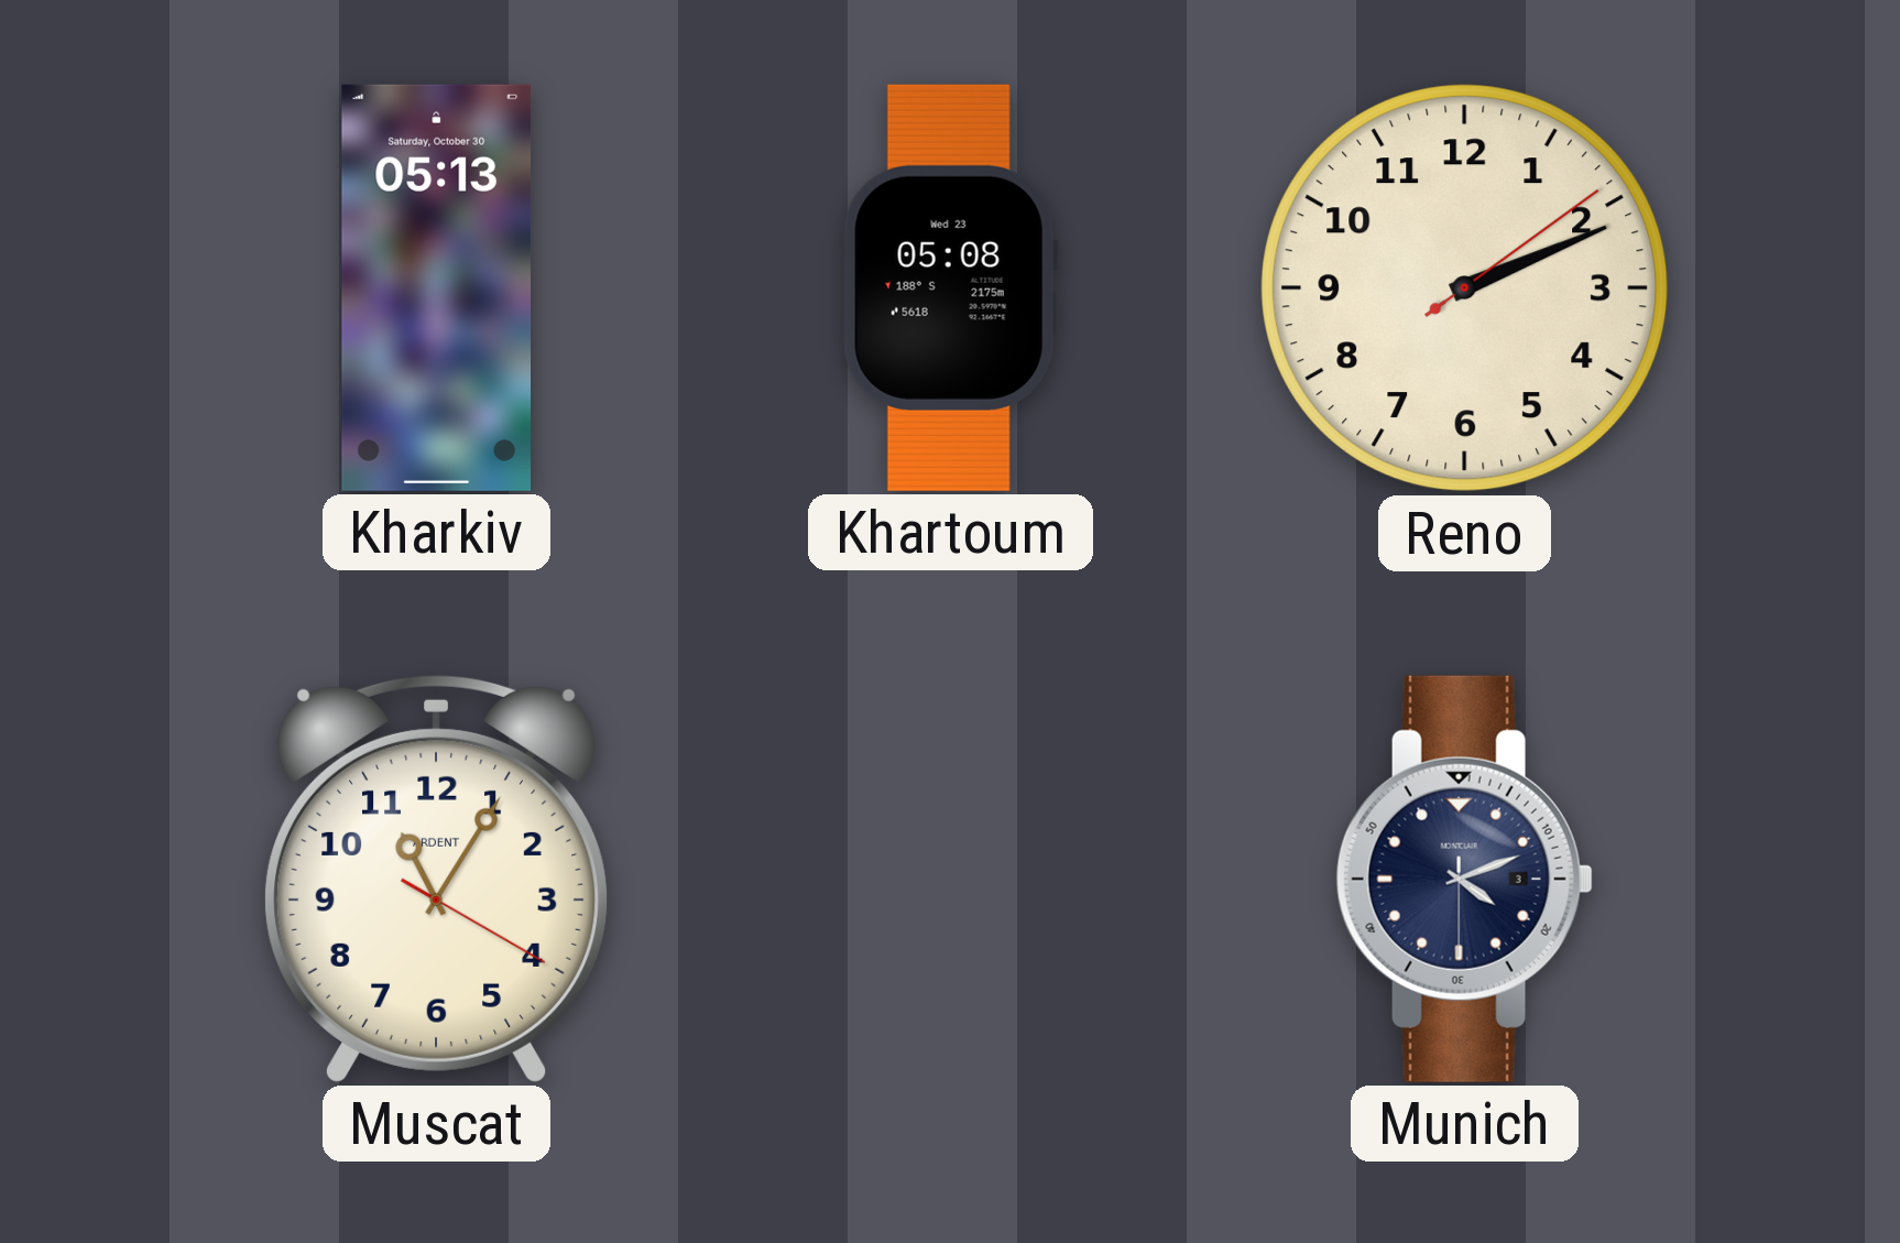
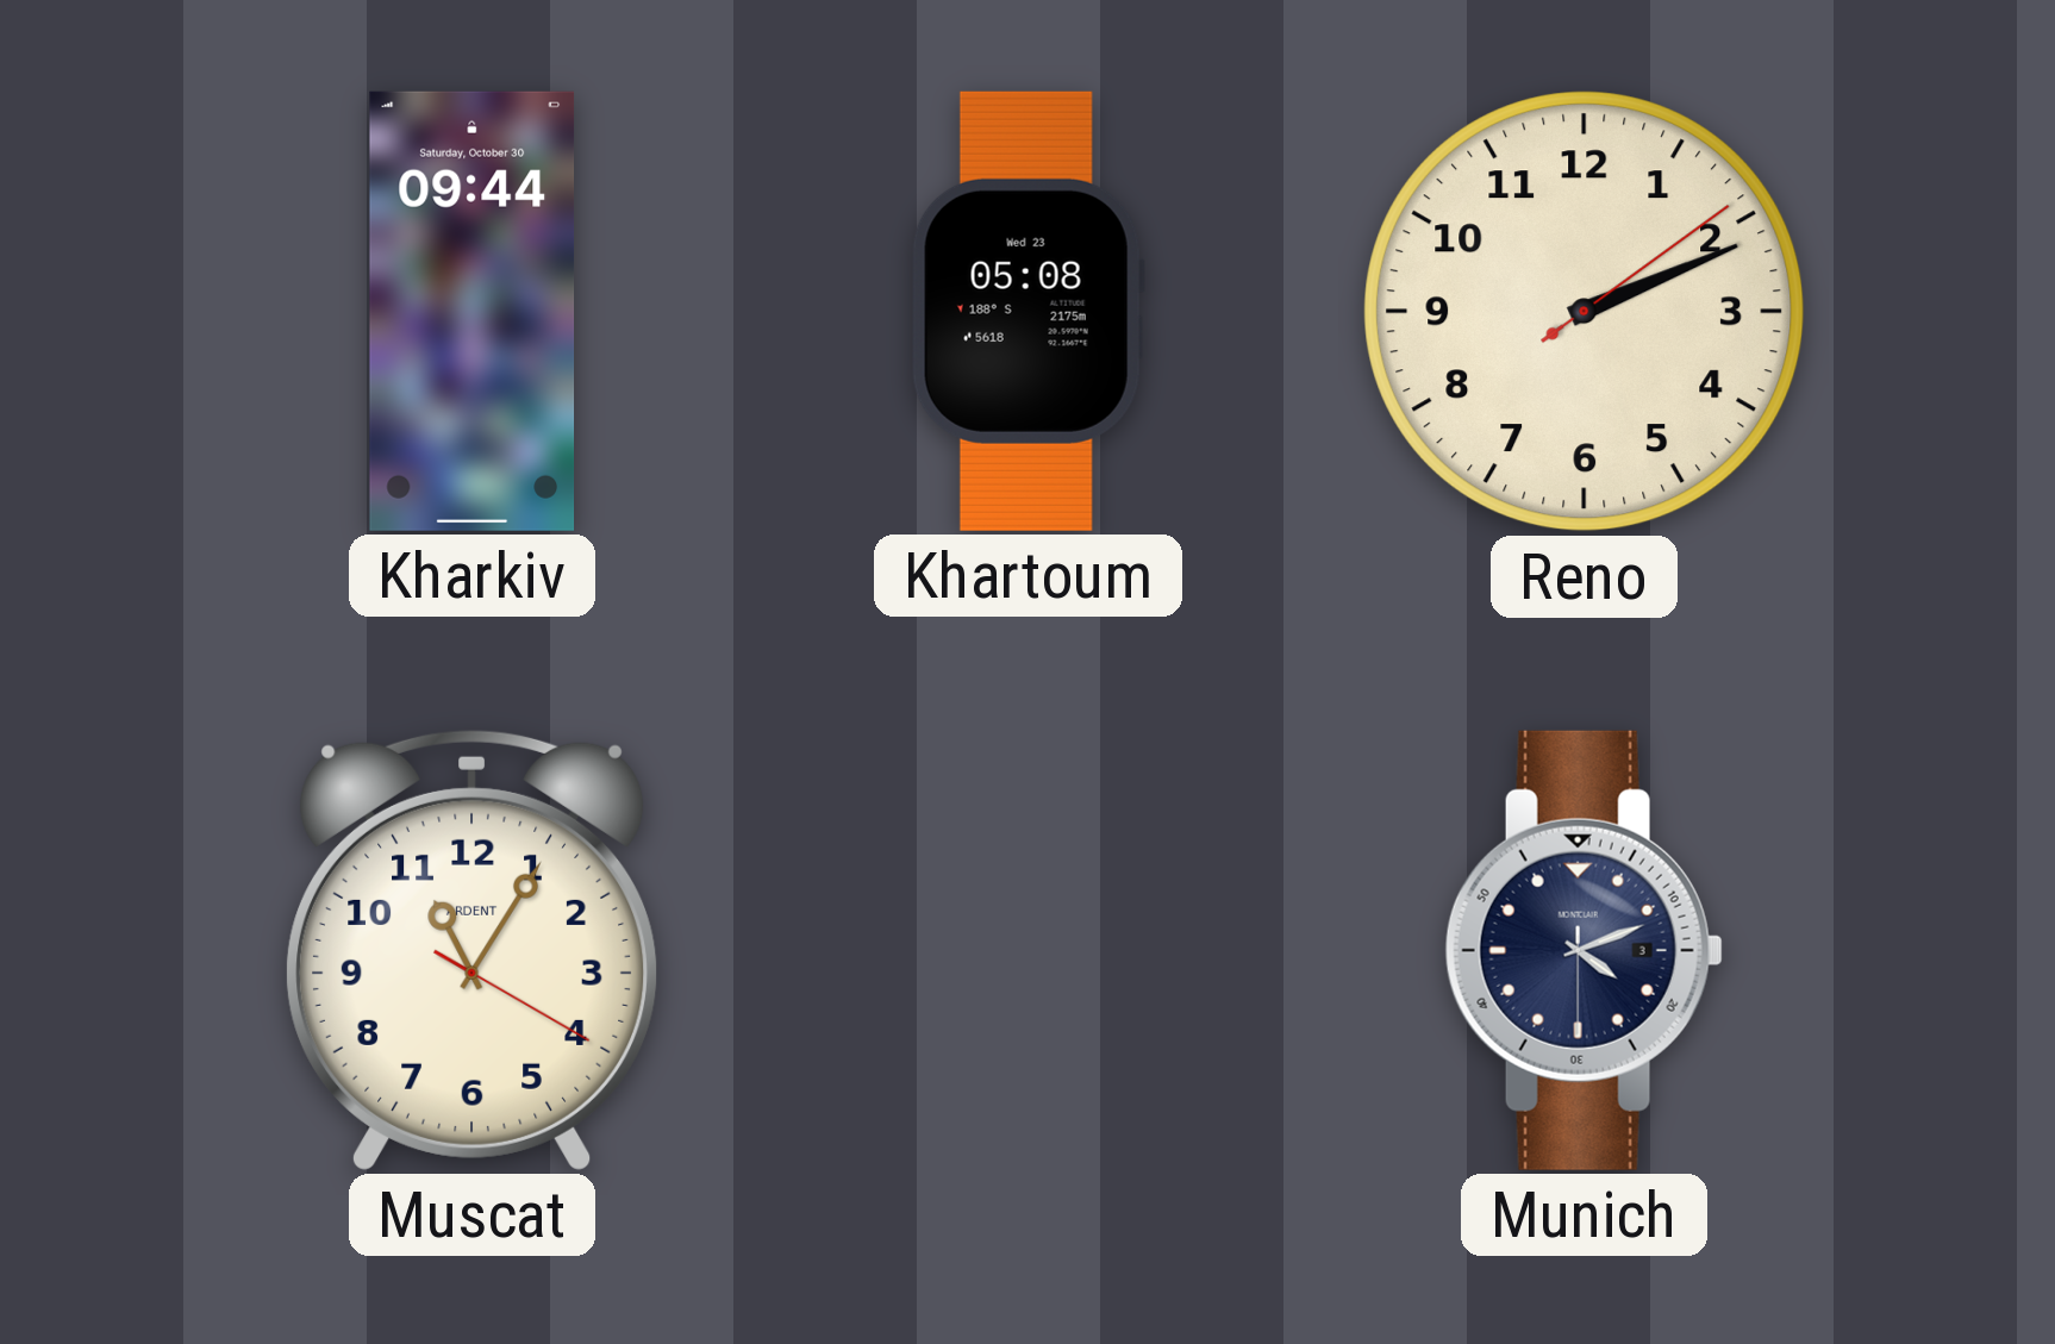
Kharkiv: 05:13 -> 09:44 (473, 311)
